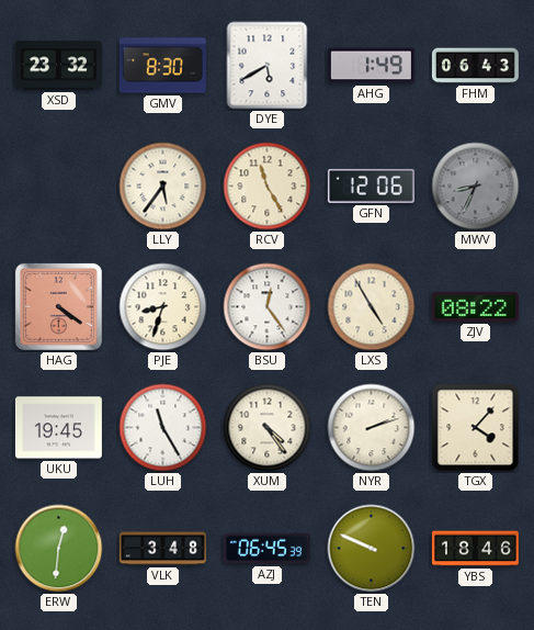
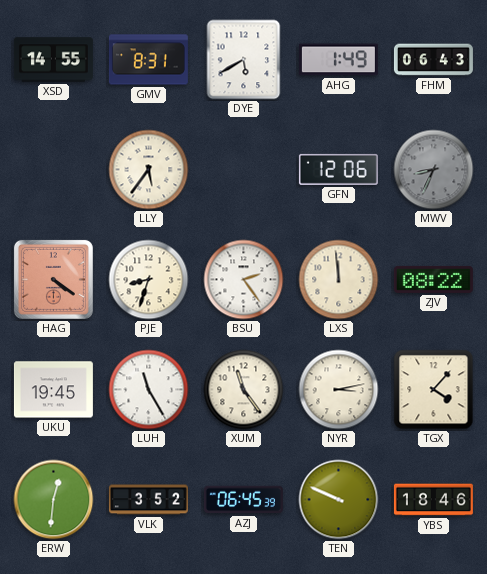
XSD: 23:32 -> 14:55 (53, 60)
GMV: 8:30 -> 8:31 (148, 60)
RCV: 11:25 -> none (268, 187)
BSU: 12:24 -> 2:24 (244, 280)
LXS: 4:55 -> 11:59 (339, 280)
XUM: 4:24 -> 11:24 (244, 390)
NYR: 2:12 -> 3:13 (339, 390)
VLK: 3:48 -> 3:52 (148, 500)
